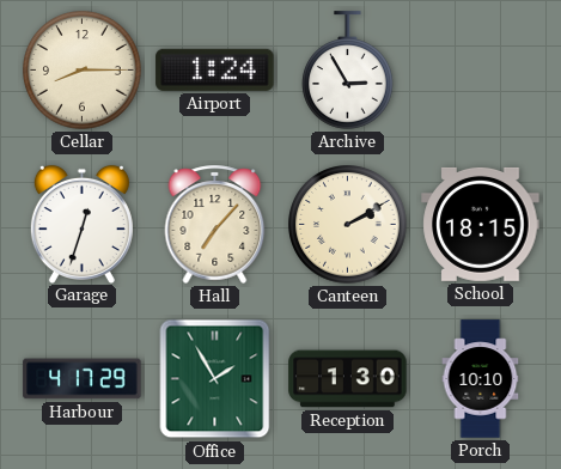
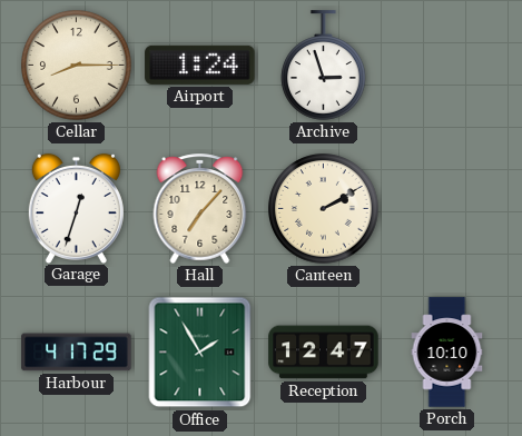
Archive: 2:55 -> 2:57 (324, 66)
School: 18:15 -> none (481, 224)
Reception: 1:30 -> 12:47 (324, 353)
